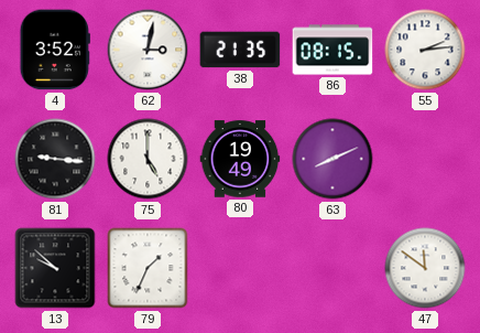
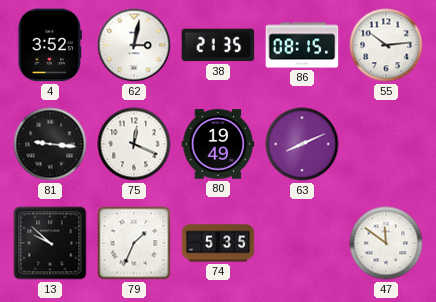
55: 2:14 -> 10:14 (386, 45)
75: 5:00 -> 12:19 (134, 144)
74: none -> 5:35 (218, 243)
